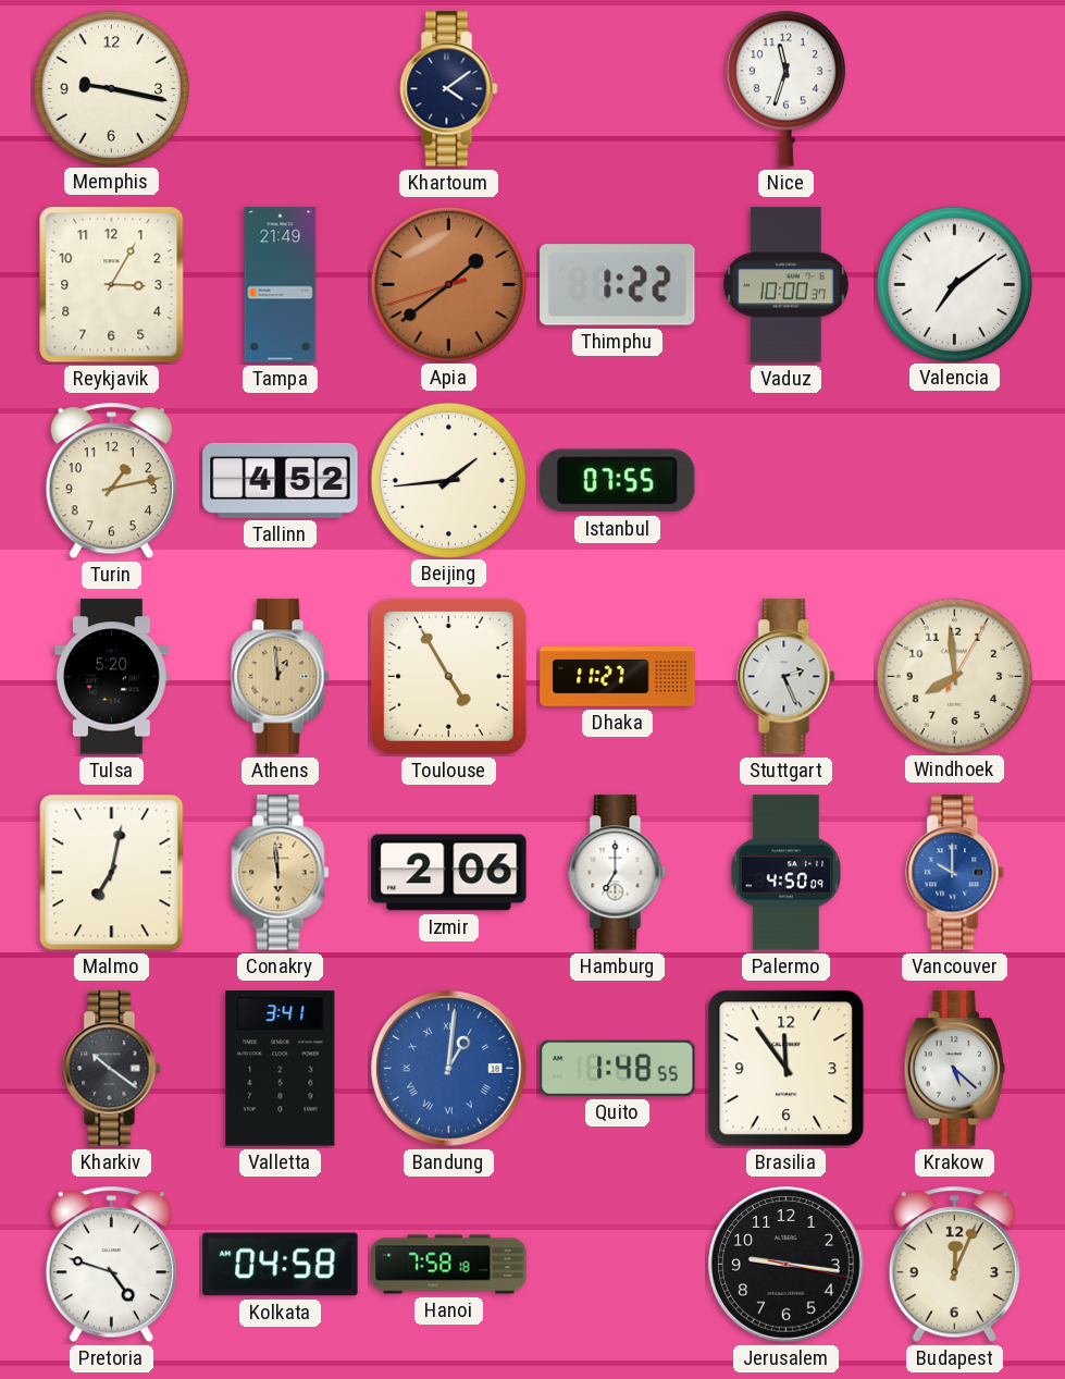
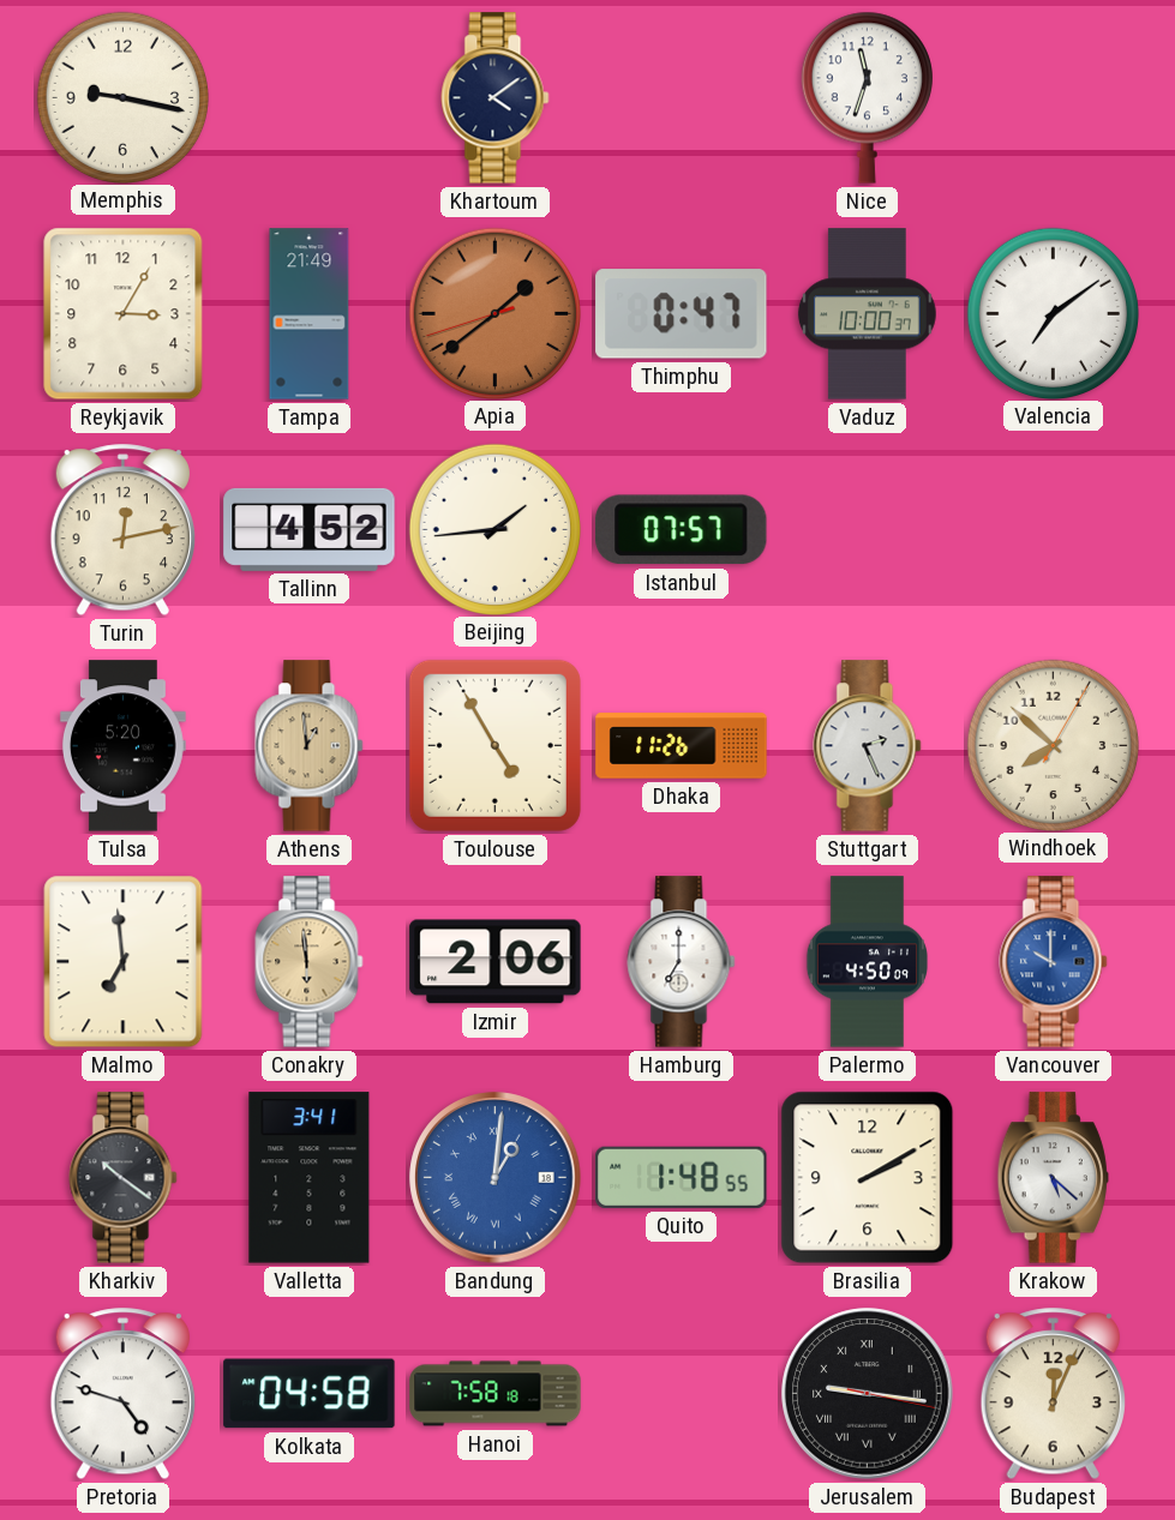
Thimphu: 1:22 -> 0:47 (682, 314)
Turin: 1:13 -> 12:13 (122, 530)
Istanbul: 07:55 -> 07:57 (682, 530)
Dhaka: 11:27 -> 11:26 (682, 746)
Windhoek: 7:59 -> 7:52 (1053, 745)
Malmo: 7:02 -> 6:59 (124, 962)
Brasilia: 11:54 -> 2:10 (868, 1178)
Jerusalem numerals: Arabic -> Roman (868, 1394)
